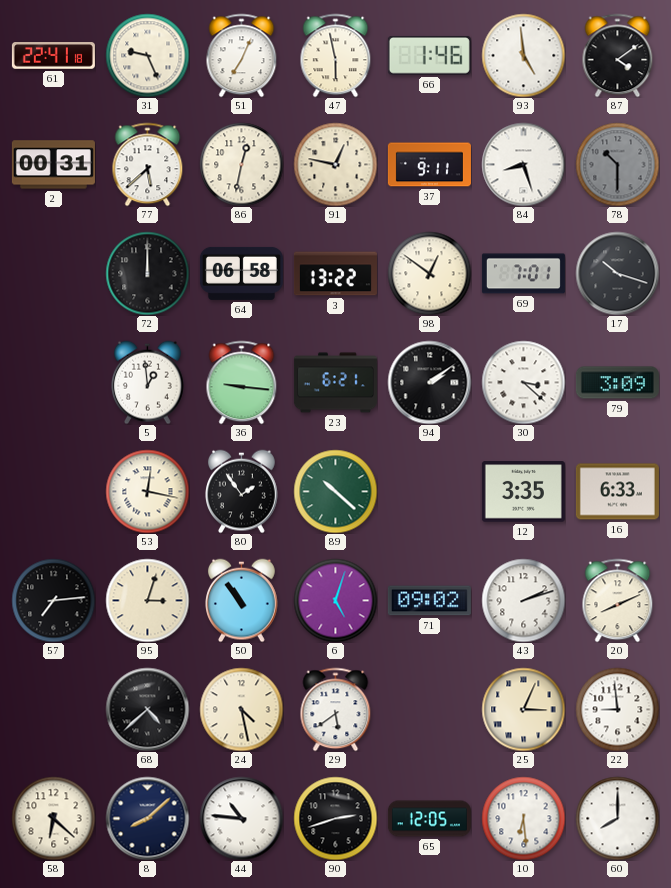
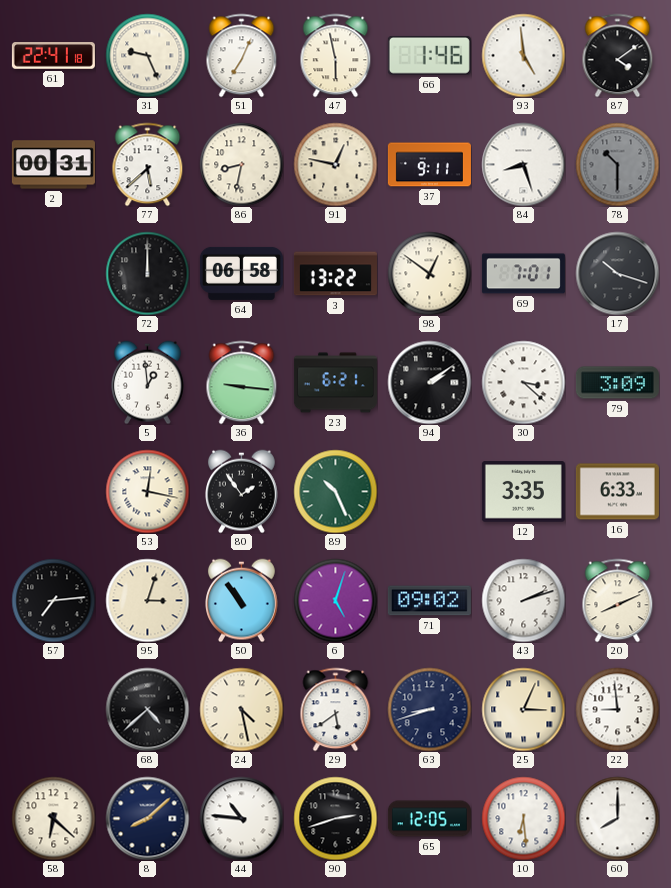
86: 12:32 -> 8:32 (241, 164)
89: 10:22 -> 10:26 (335, 491)
63: none -> 8:42 (429, 709)
